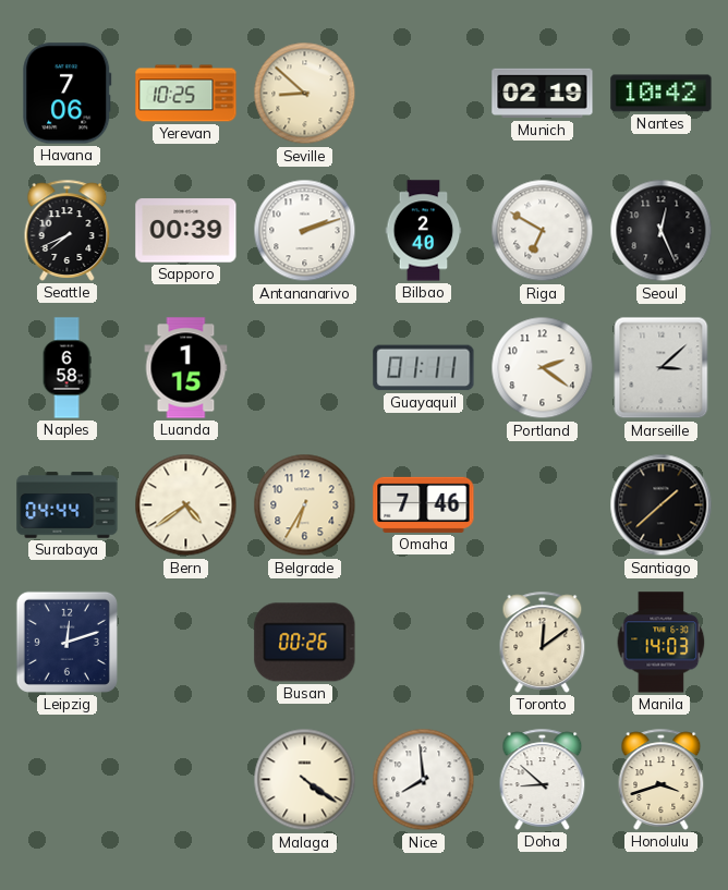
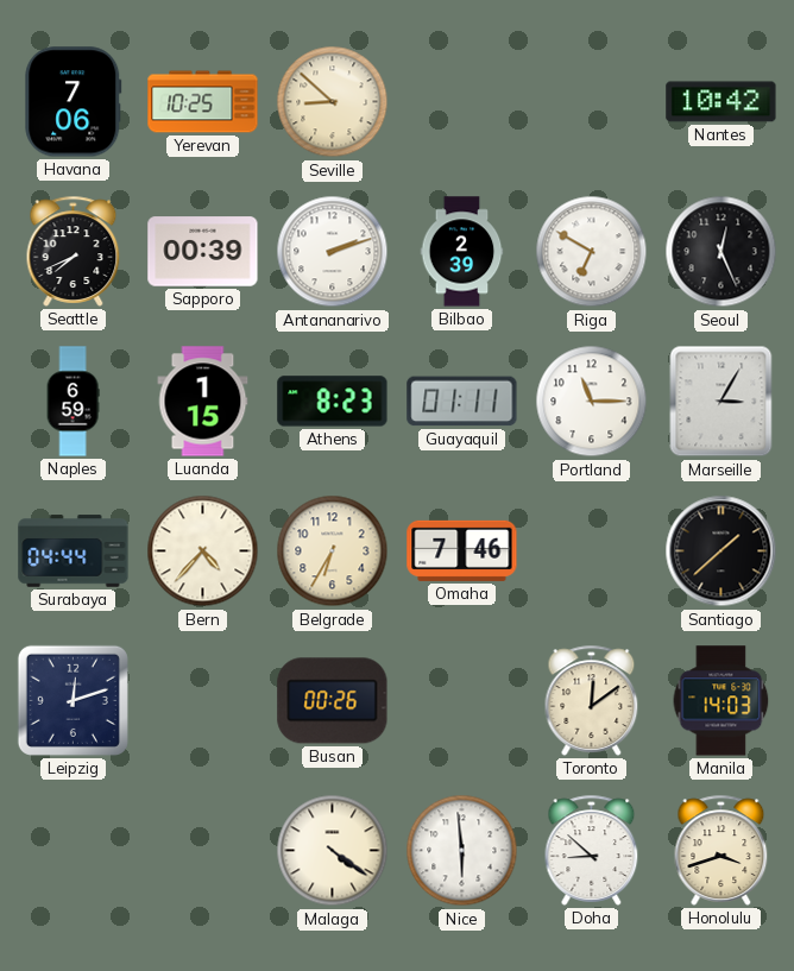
Munich: 02:19 -> none (543, 94)
Bilbao: 2:40 -> 2:39 (462, 252)
Naples: 6:58 -> 6:59 (73, 402)
Athens: none -> 8:23 (333, 402)
Portland: 2:21 -> 11:15 (592, 402)
Marseille: 3:08 -> 3:05 (721, 402)
Bern: 4:39 -> 4:37 (203, 551)
Nice: 7:59 -> 5:59 (462, 851)
